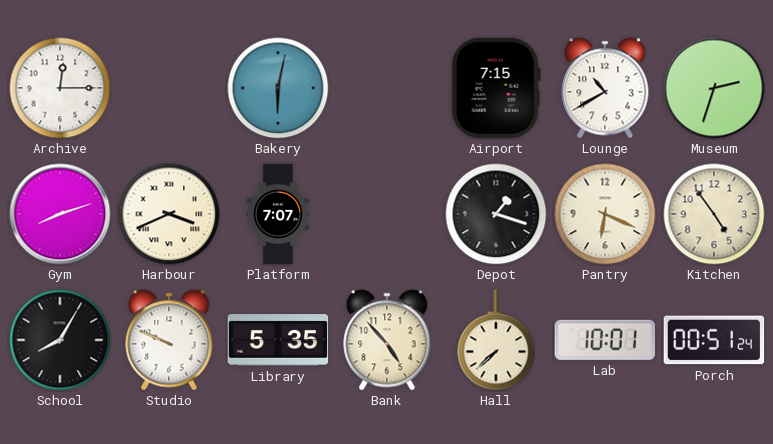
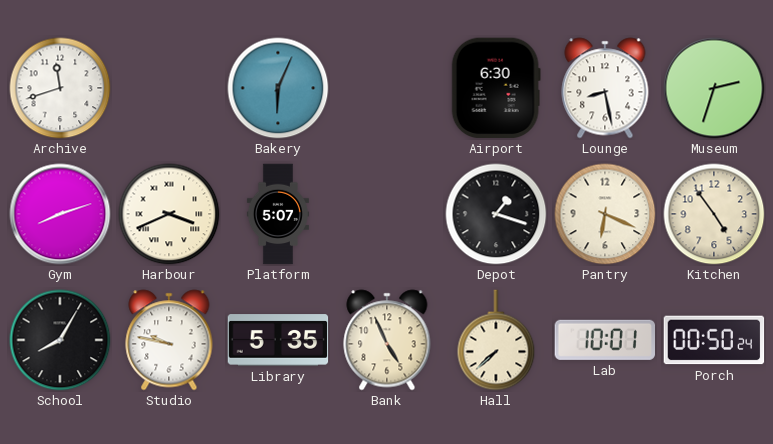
Archive: 12:15 -> 11:42 (60, 88)
Bakery: 6:02 -> 6:04 (278, 88)
Airport: 7:15 -> 6:30 (496, 88)
Lounge: 10:40 -> 8:28 (605, 88)
Platform: 7:07 -> 5:07 (278, 214)
Studio: 9:49 -> 9:47 (169, 340)
Bank: 4:53 -> 4:56 (387, 340)
Porch: 00:51 -> 00:50 (714, 340)
